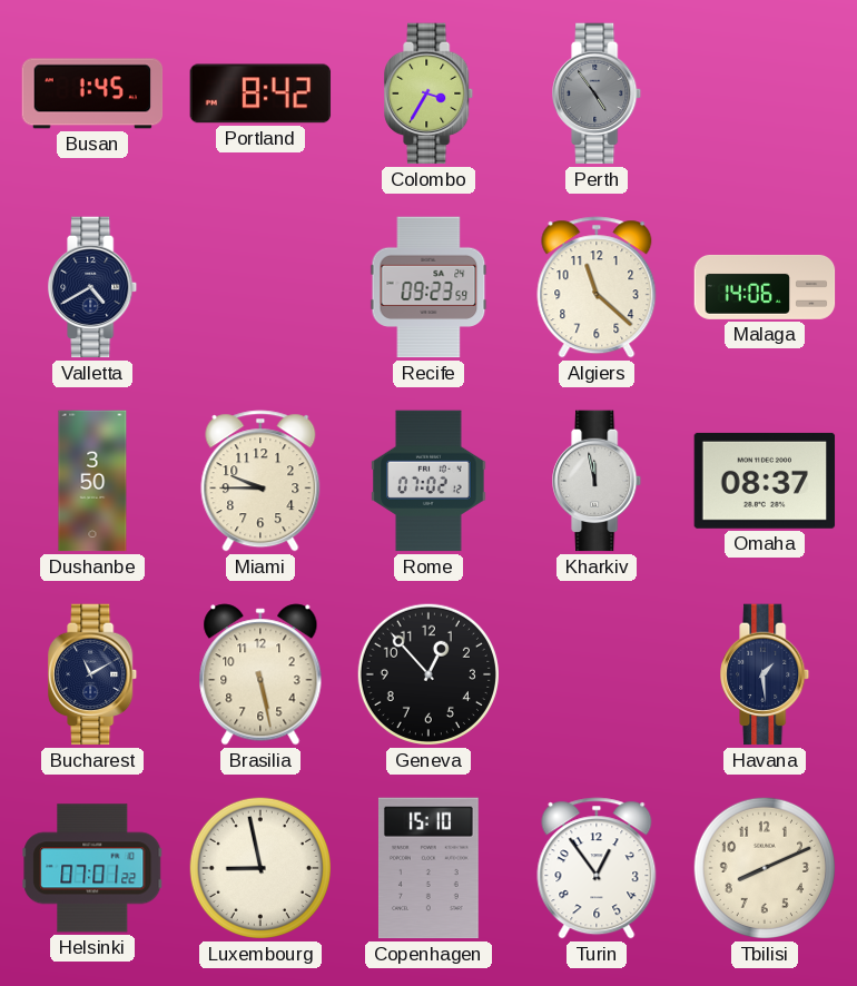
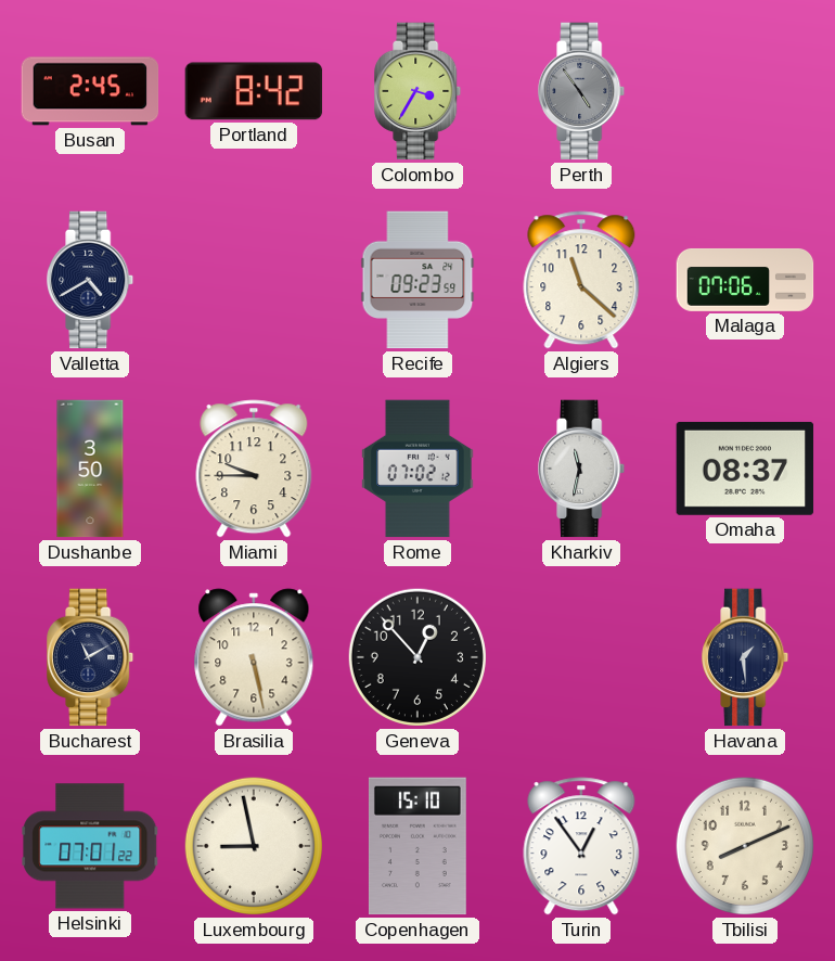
Busan: 1:45 -> 2:45 (90, 91)
Malaga: 14:06 -> 07:06 (745, 280)
Kharkiv: 11:58 -> 11:32 (582, 469)
